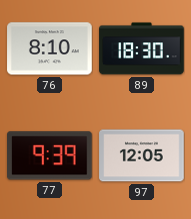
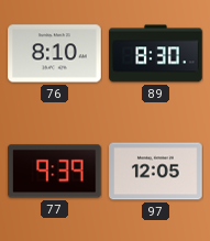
89: 18:30 -> 8:30 (156, 54)
